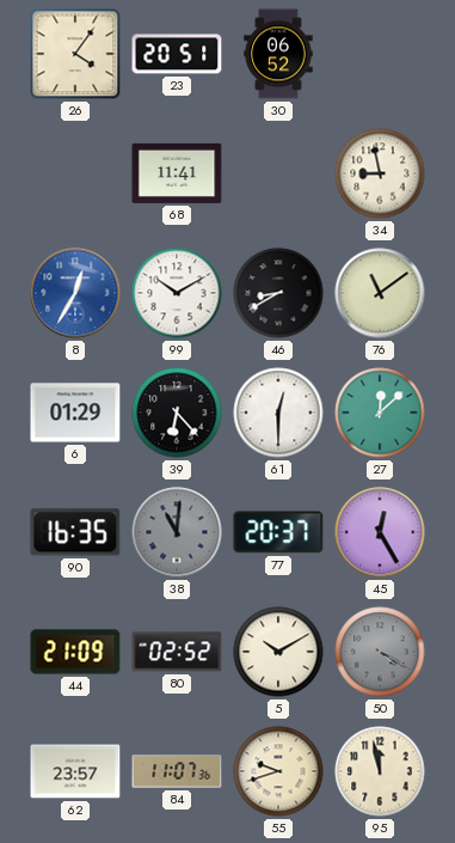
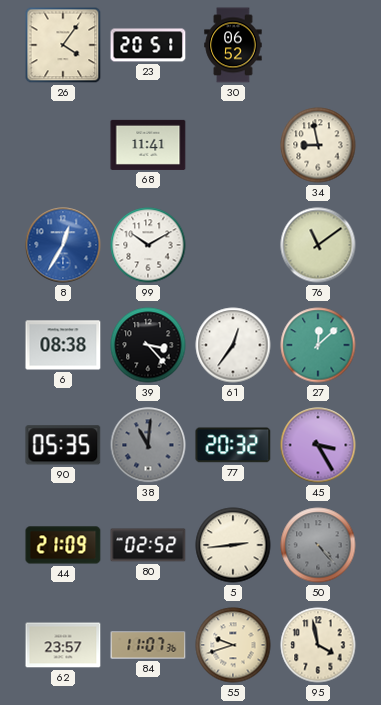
46: 8:40 -> none (278, 293)
6: 01:29 -> 08:38 (63, 345)
39: 6:23 -> 3:23 (148, 345)
61: 12:30 -> 12:36 (233, 345)
90: 16:35 -> 05:35 (63, 445)
77: 20:37 -> 20:32 (233, 445)
45: 12:25 -> 3:25 (318, 445)
5: 10:10 -> 2:44 (233, 545)
50: 4:20 -> 4:23 (318, 545)
95: 11:58 -> 3:58 (318, 645)
